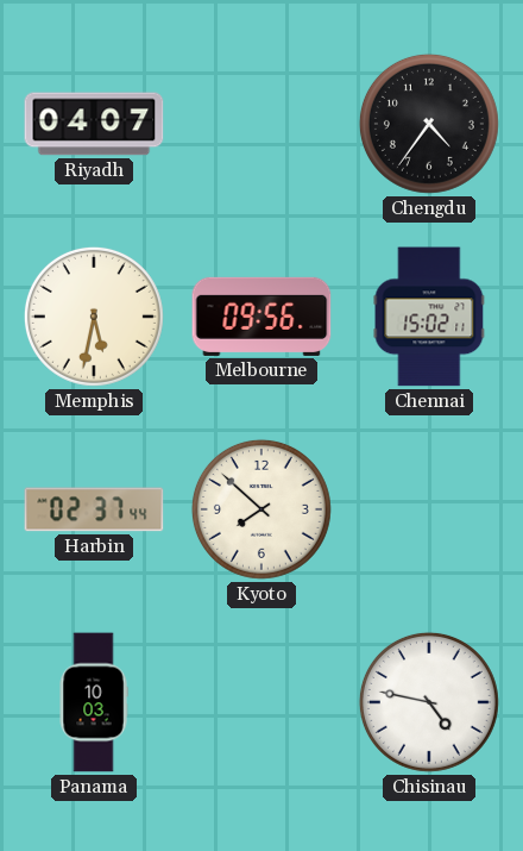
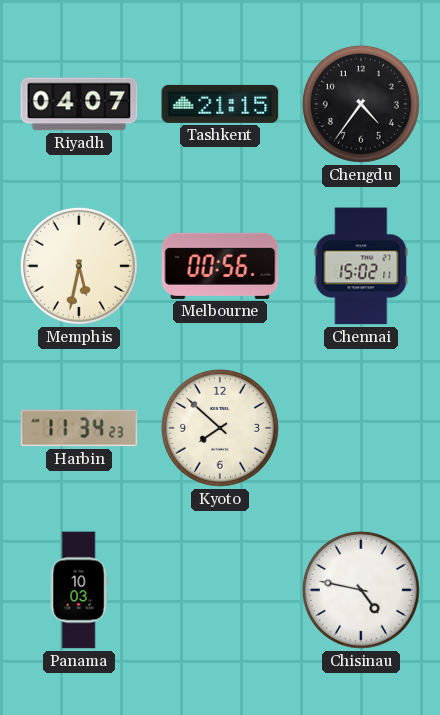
Tashkent: none -> 21:15 (220, 104)
Melbourne: 09:56 -> 00:56 (220, 266)
Harbin: 02:37 -> 11:34 (79, 428)
